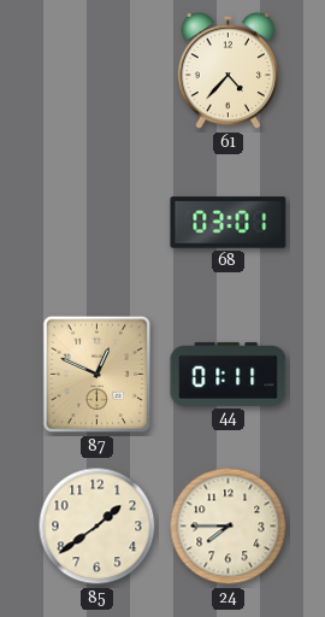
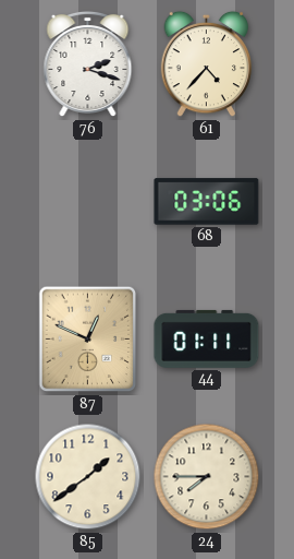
76: none -> 2:18 (88, 64)
68: 03:01 -> 03:06 (207, 202)
